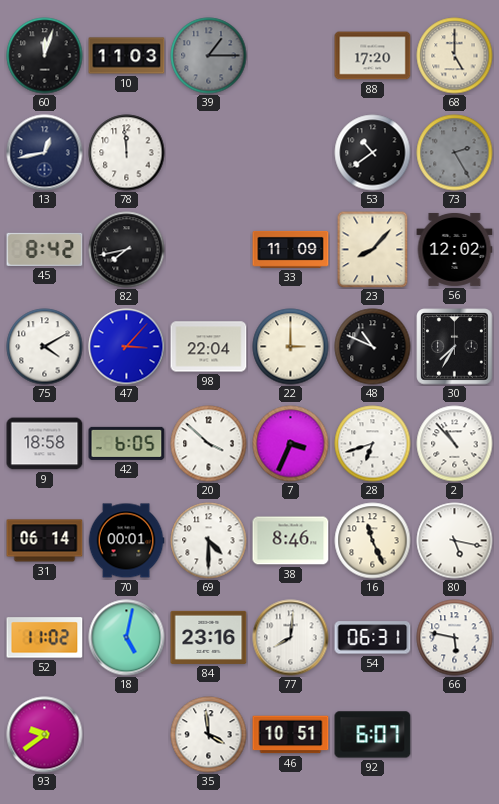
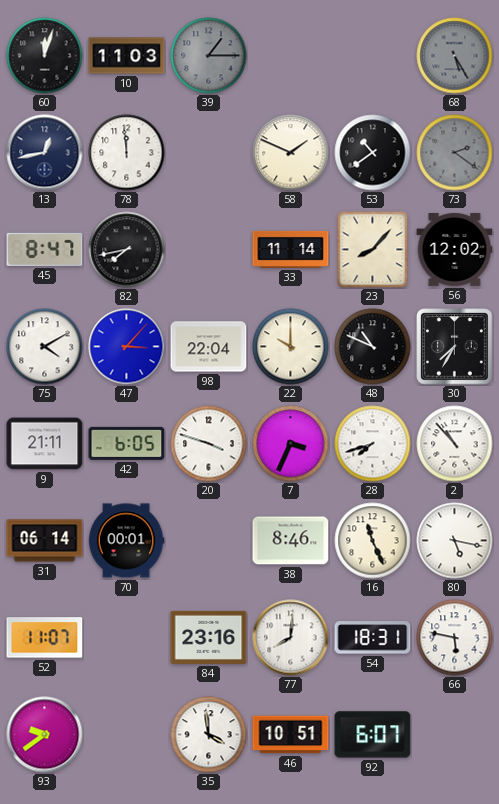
88: 17:20 -> none (373, 56)
68: 5:00 -> 5:25 (455, 56)
68 dial: cream -> grey (455, 56)
58: none -> 1:49 (291, 153)
73: 2:25 -> 2:21 (455, 153)
45: 8:42 -> 8:47 (45, 249)
33: 11:09 -> 11:14 (291, 249)
22: 3:00 -> 10:00 (291, 347)
9: 18:58 -> 21:11 (45, 444)
20: 3:52 -> 3:48 (209, 444)
28: 6:42 -> 7:42 (373, 444)
69: 4:30 -> none (209, 541)
52: 11:02 -> 11:07 (45, 638)
18: 5:02 -> none (127, 638)
54: 06:31 -> 18:31 (373, 638)
